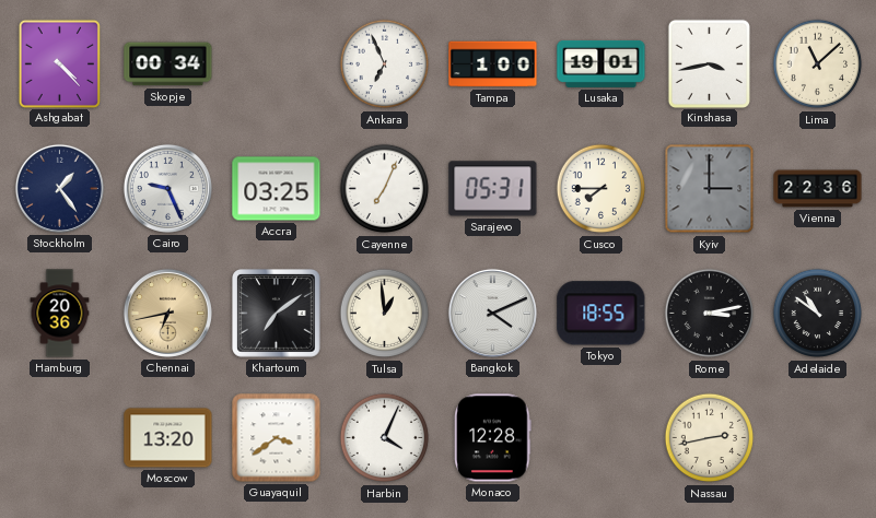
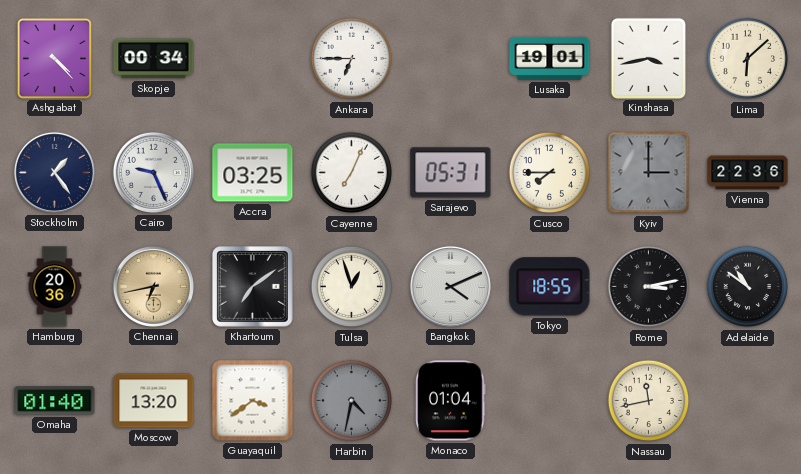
Ankara: 6:56 -> 6:45 (352, 59)
Tampa: 1:00 -> none (493, 64)
Lima: 11:08 -> 6:08 (748, 59)
Tulsa: 12:59 -> 12:57 (352, 287)
Omaha: none -> 01:40 (55, 401)
Harbin: 4:04 -> 4:32 (352, 401)
Harbin dial: white -> grey (352, 401)
Monaco: 12:28 -> 01:04 (451, 401)
Nassau: 2:43 -> 11:43 (649, 401)
